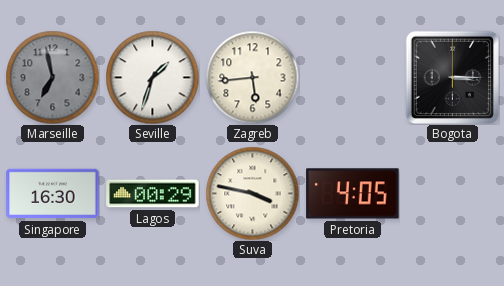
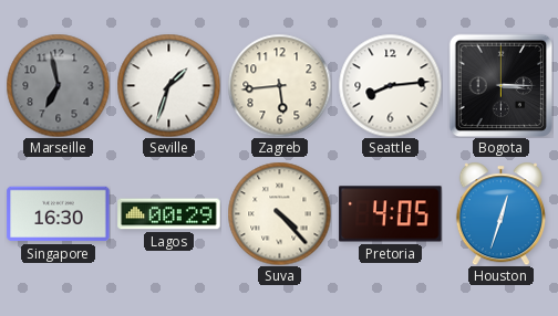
Seattle: none -> 8:14 (390, 85)
Suva: 3:47 -> 4:23 (279, 213)
Houston: none -> 12:33 (500, 213)
